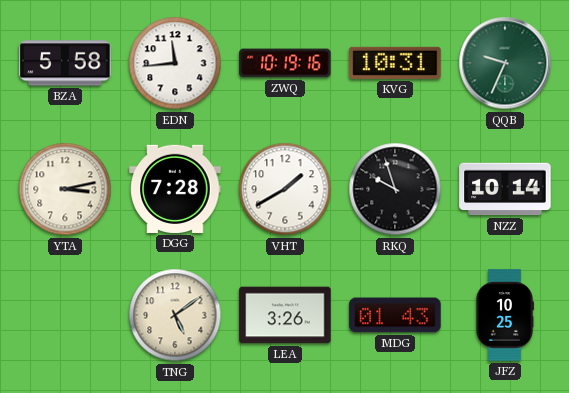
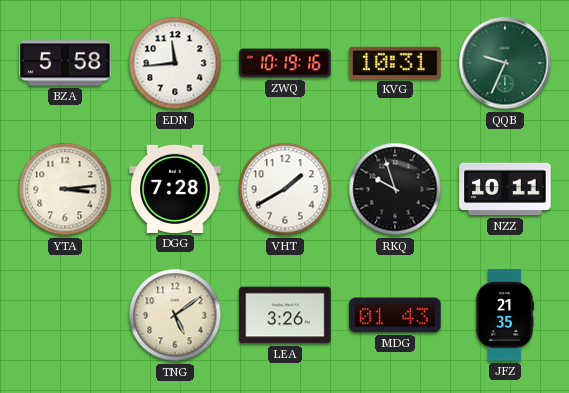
YTA: 3:13 -> 3:14 (65, 189)
NZZ: 10:14 -> 10:11 (505, 189)
JFZ: 10:25 -> 21:35 (505, 315)
